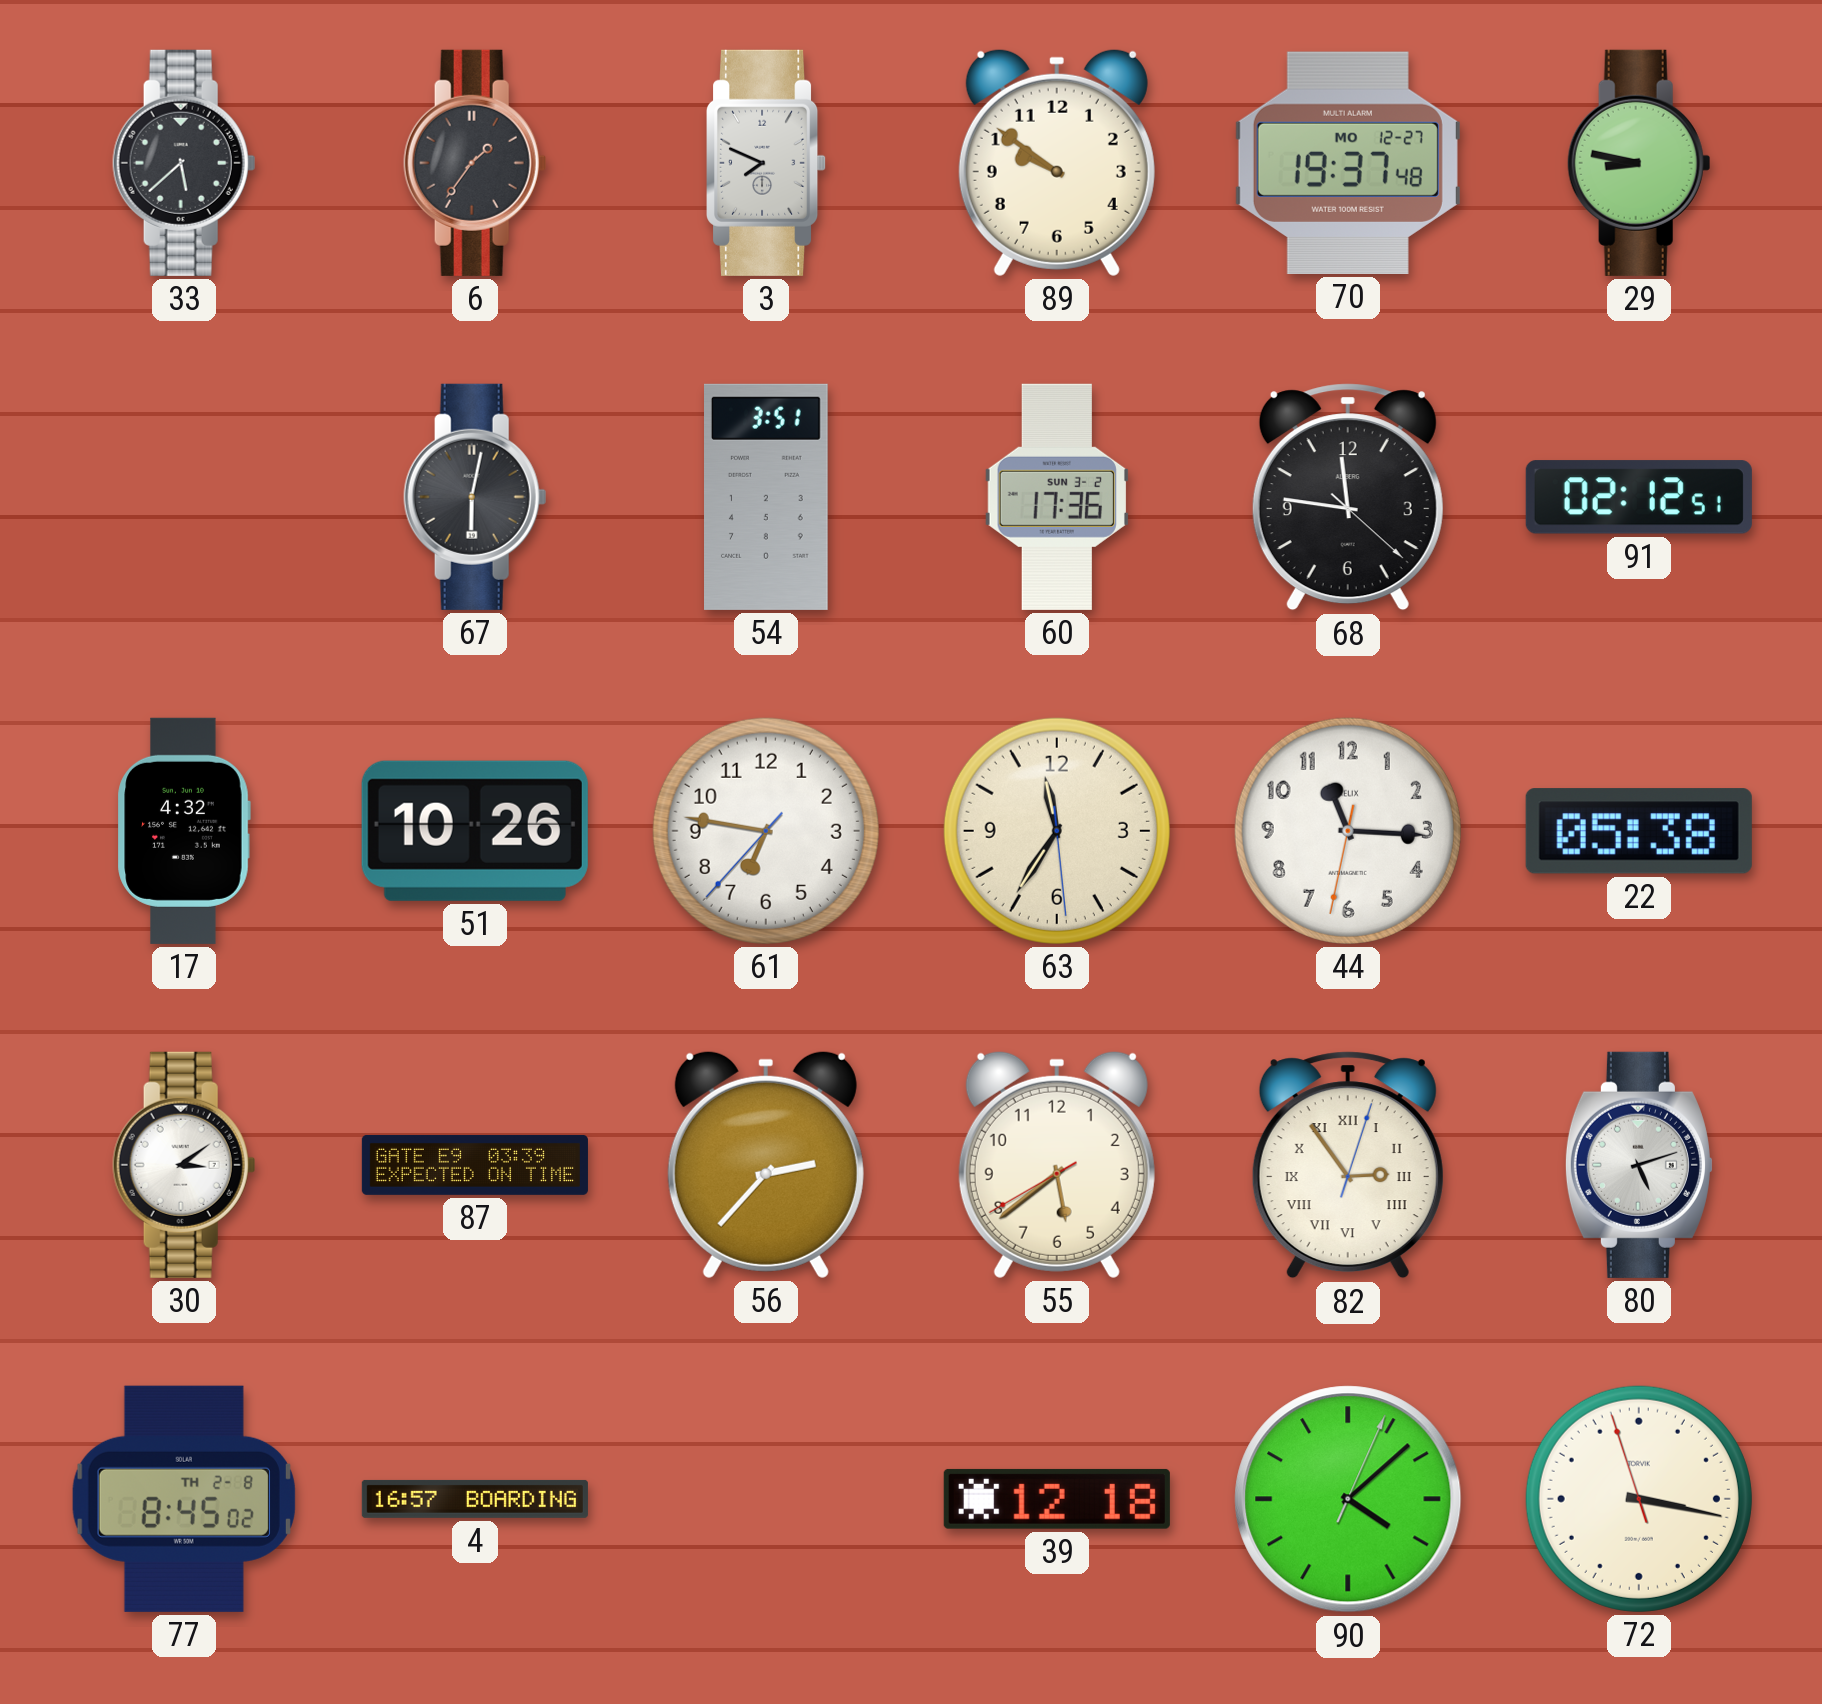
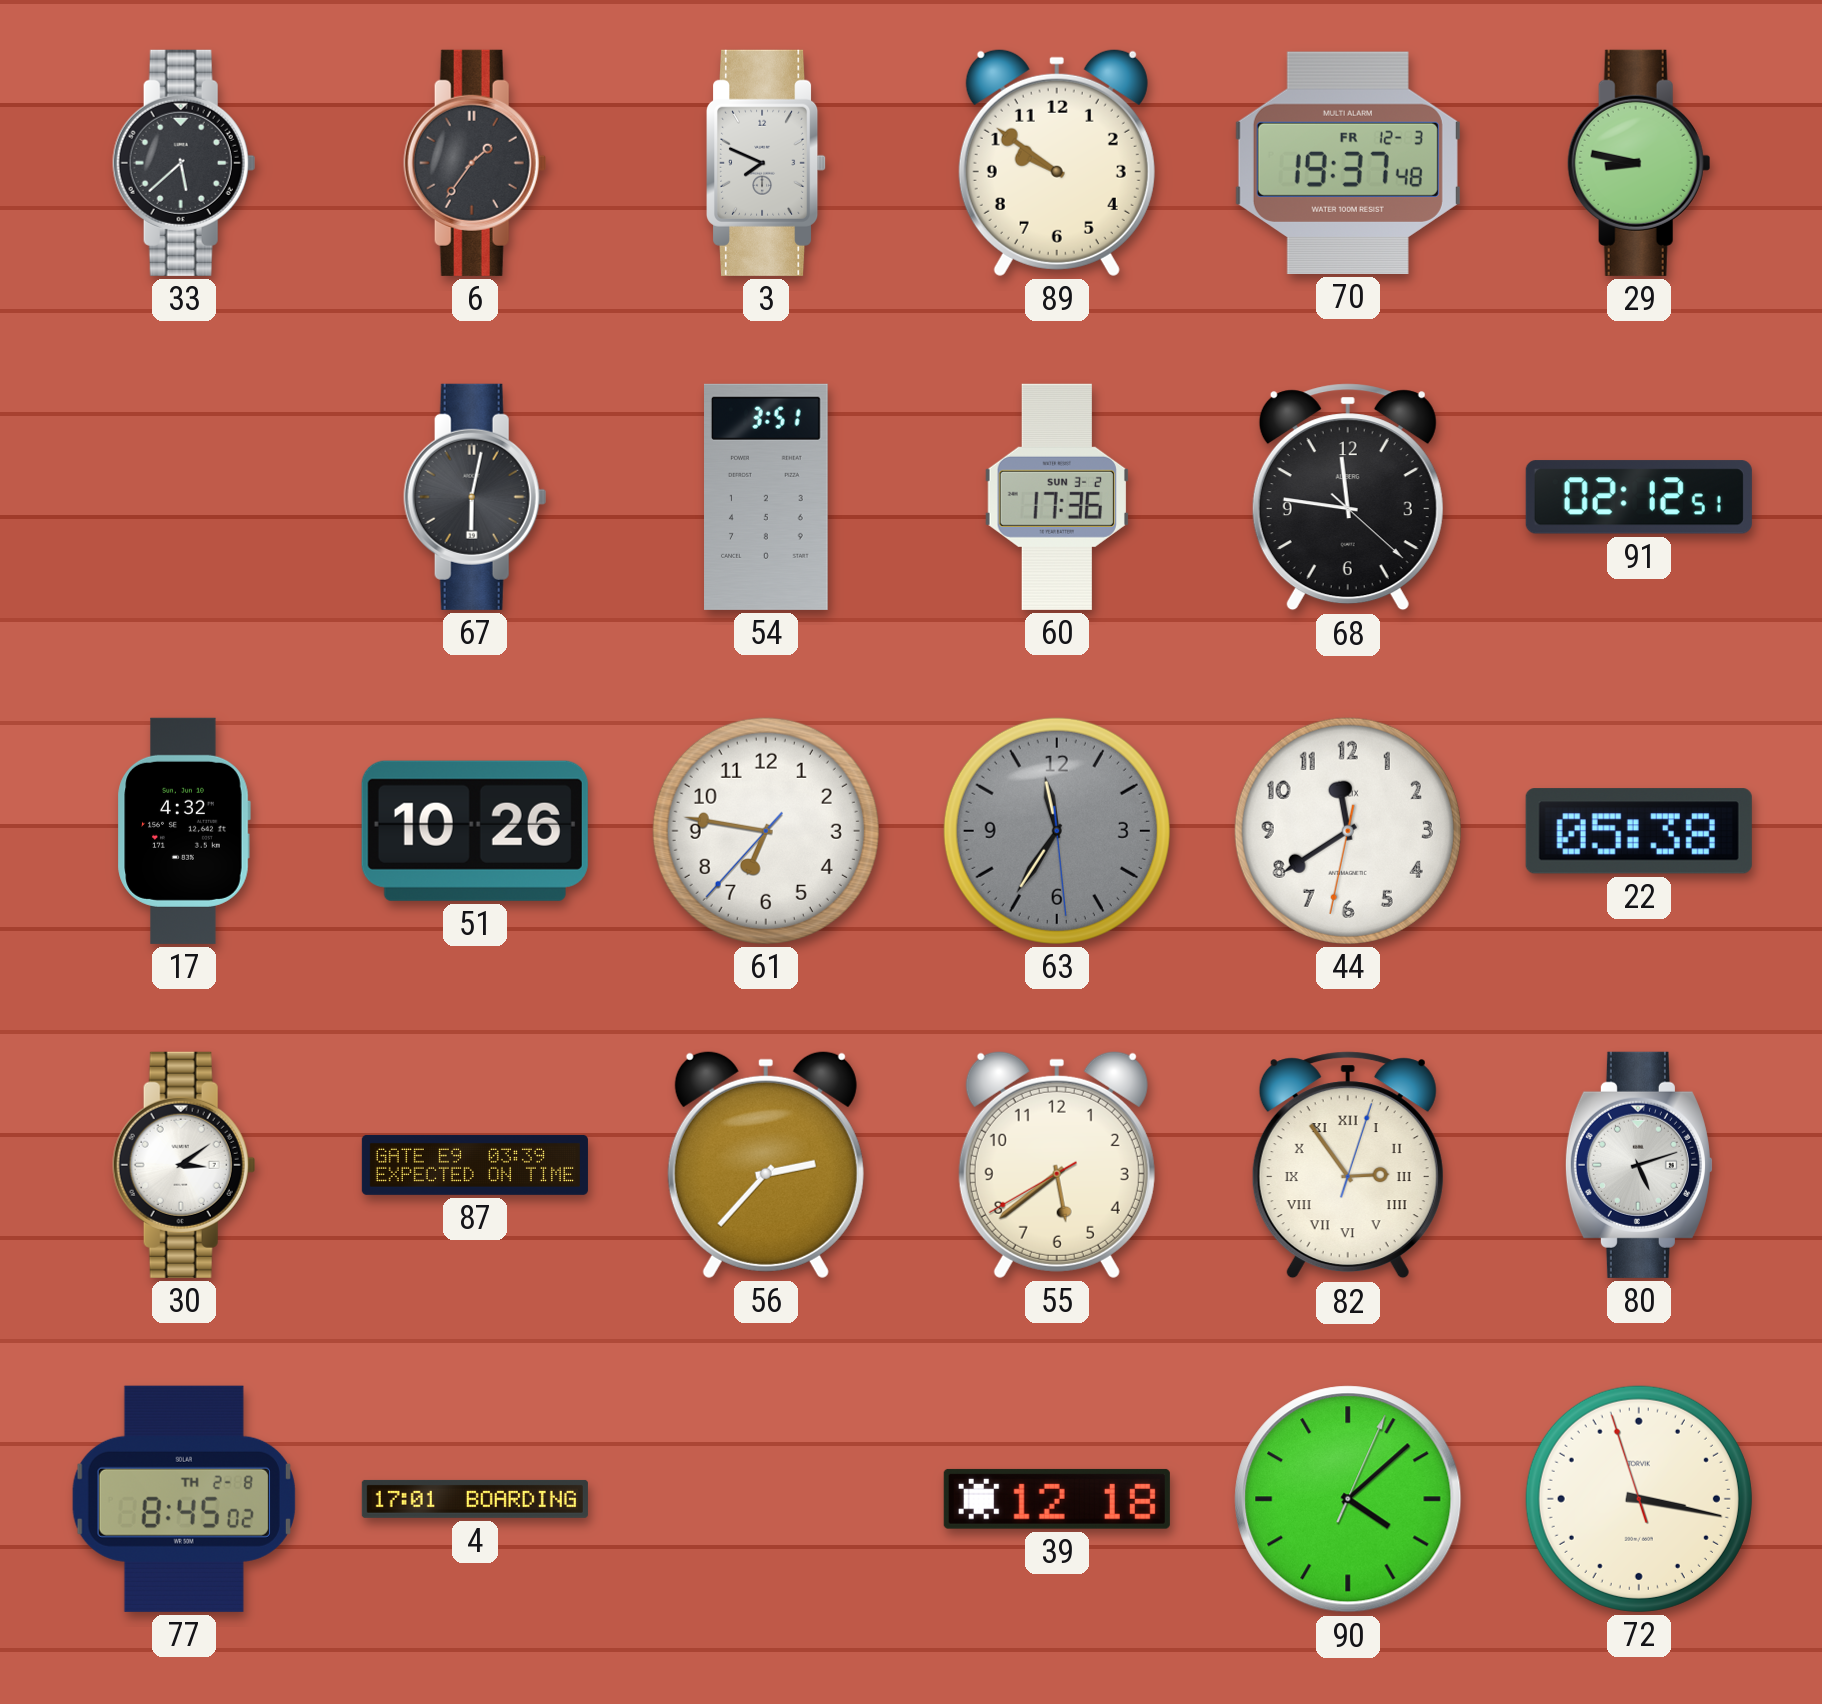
70 date: MO 12-27 -> FR 12-3 (1348, 163)
63 dial: cream -> grey (1057, 831)
44: 11:15 -> 11:39 (1348, 831)
4: 16:57 -> 17:01 (475, 1499)
